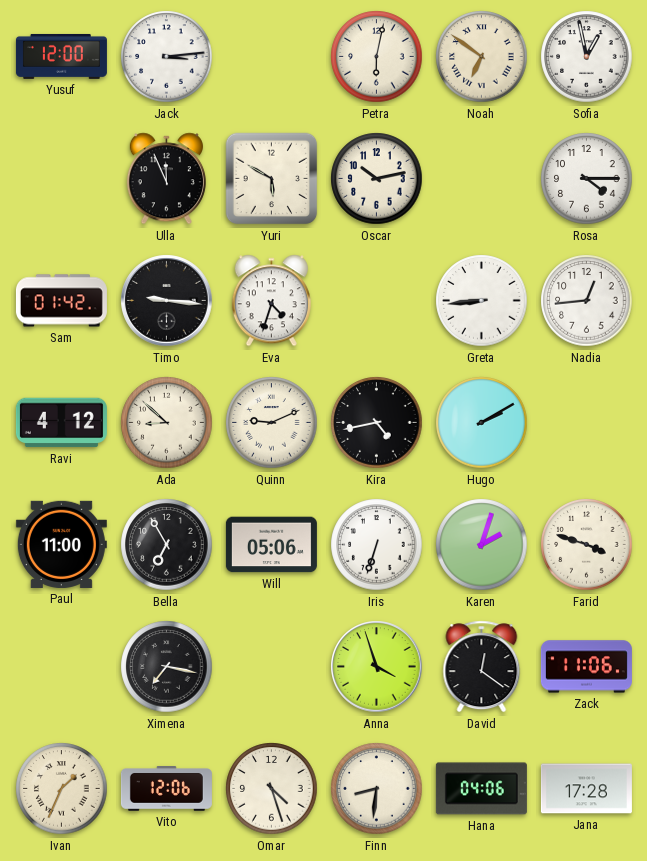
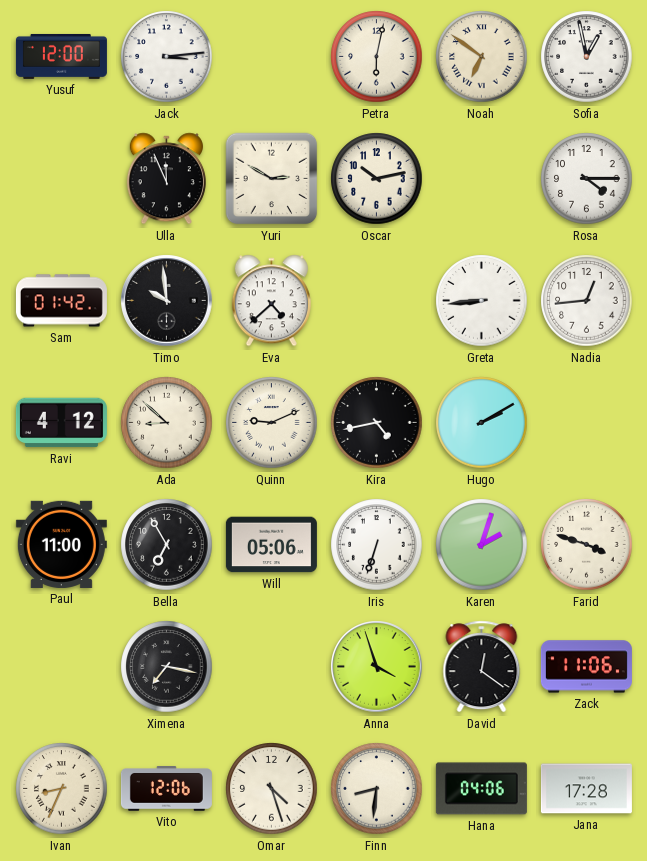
Yuri: 5:50 -> 2:50 (272, 179)
Timo: 9:16 -> 9:59 (167, 301)
Eva: 4:33 -> 4:38 (271, 301)
Ivan: 1:34 -> 8:34 (62, 789)
